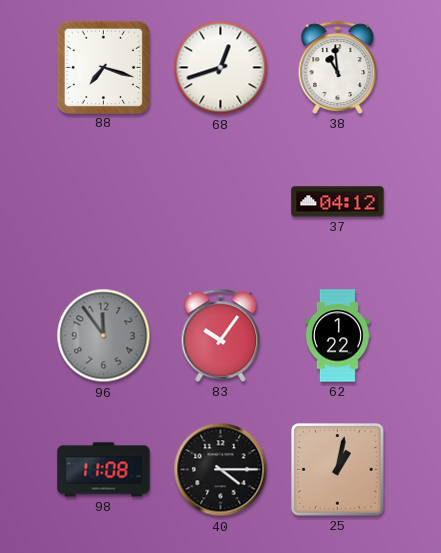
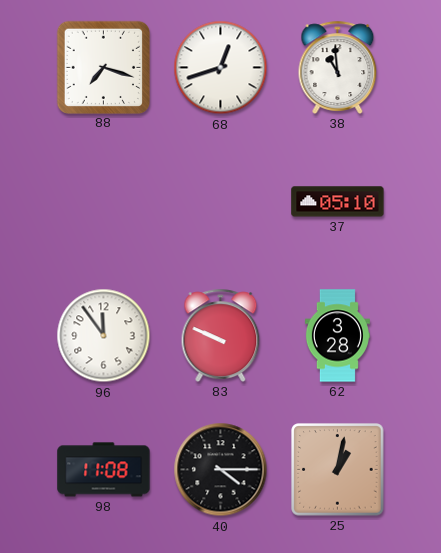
37: 04:12 -> 05:10 (338, 202)
96 dial: grey -> white (104, 336)
83: 10:06 -> 9:49 (221, 335)
62: 1:22 -> 3:28 (337, 336)
